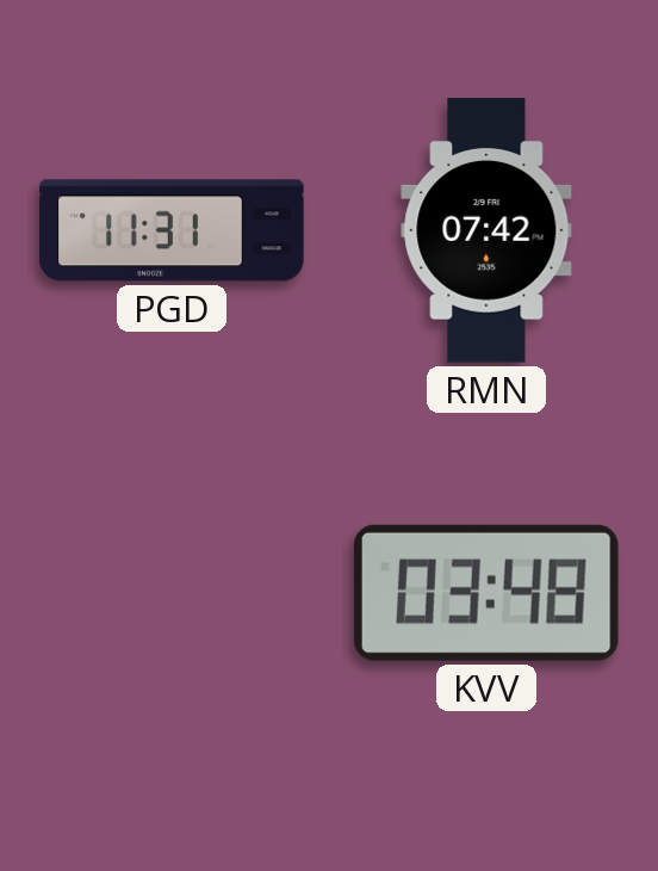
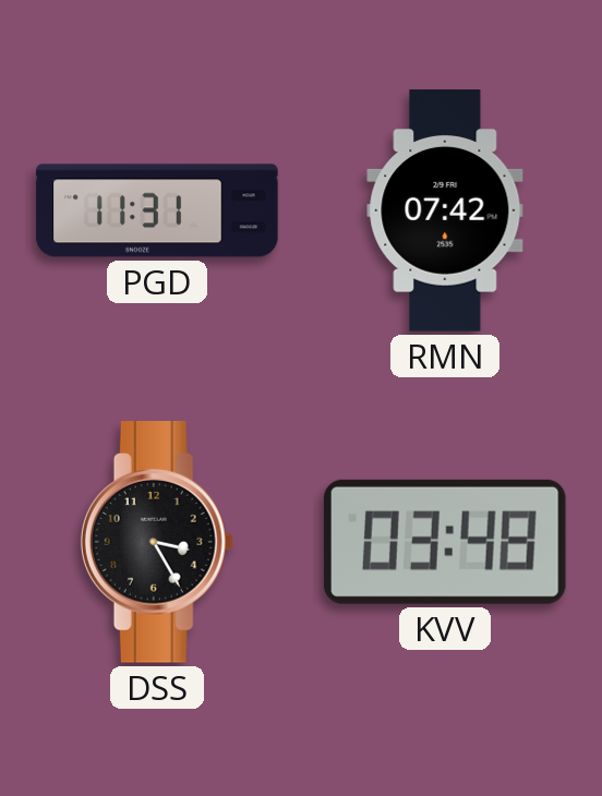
DSS: none -> 3:25 (157, 543)
